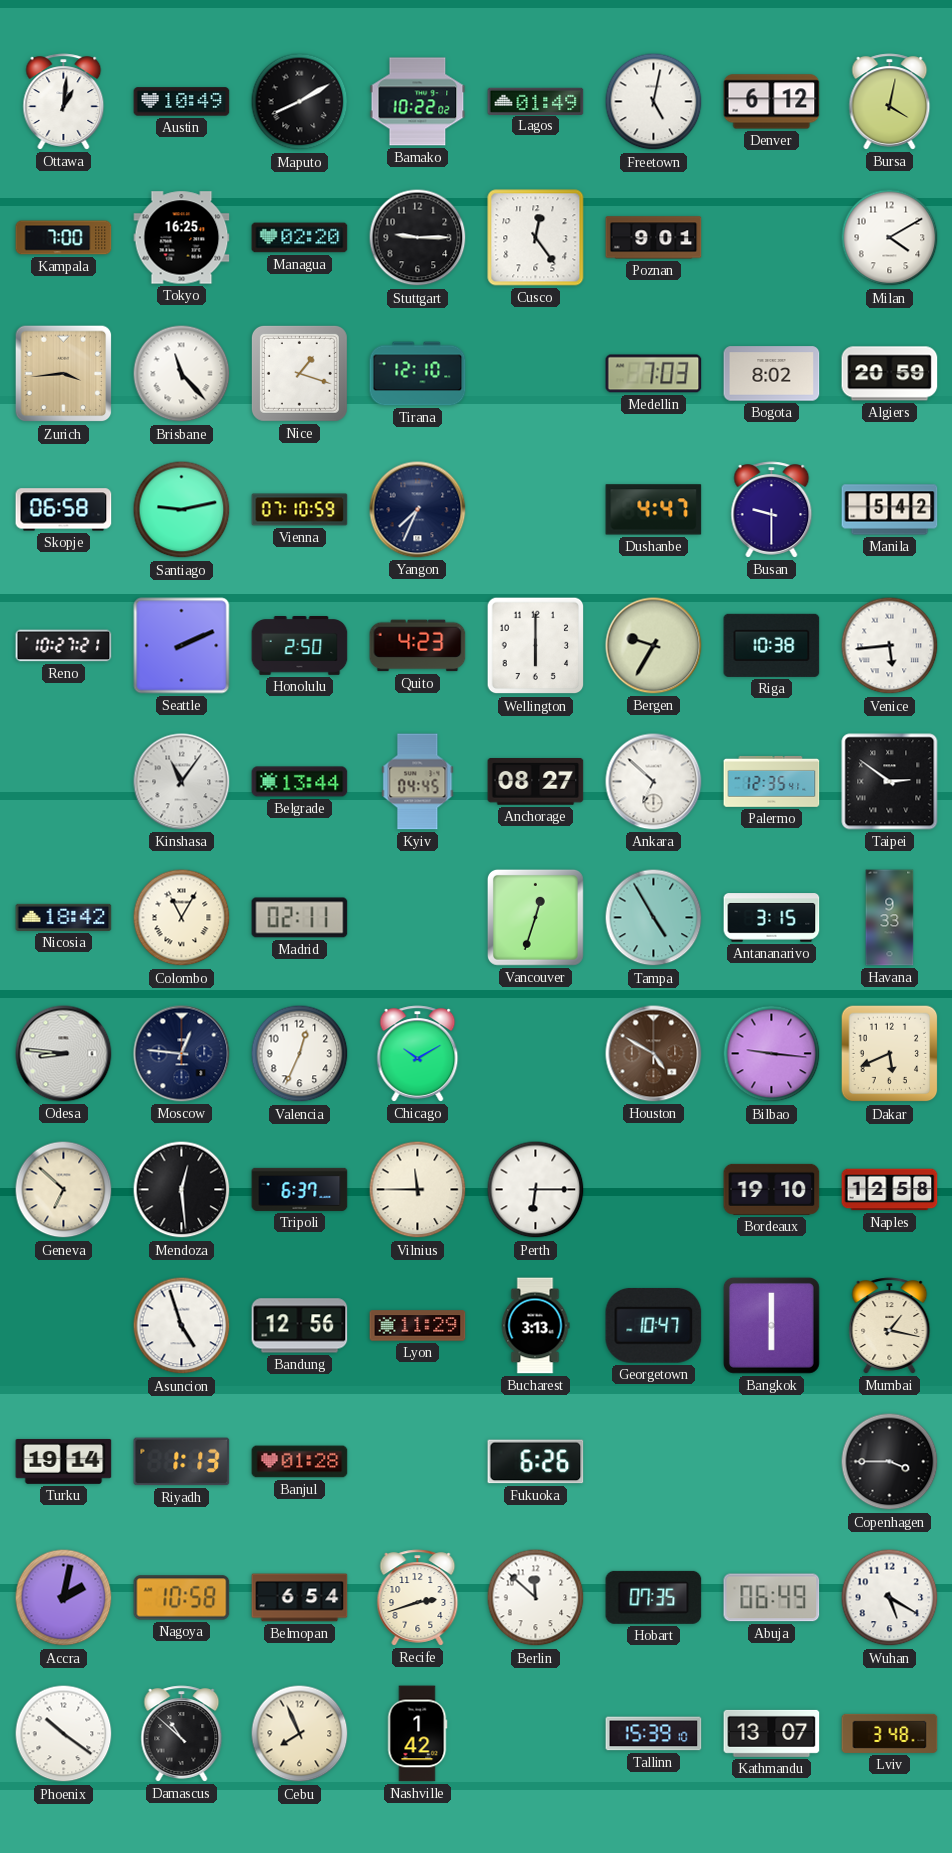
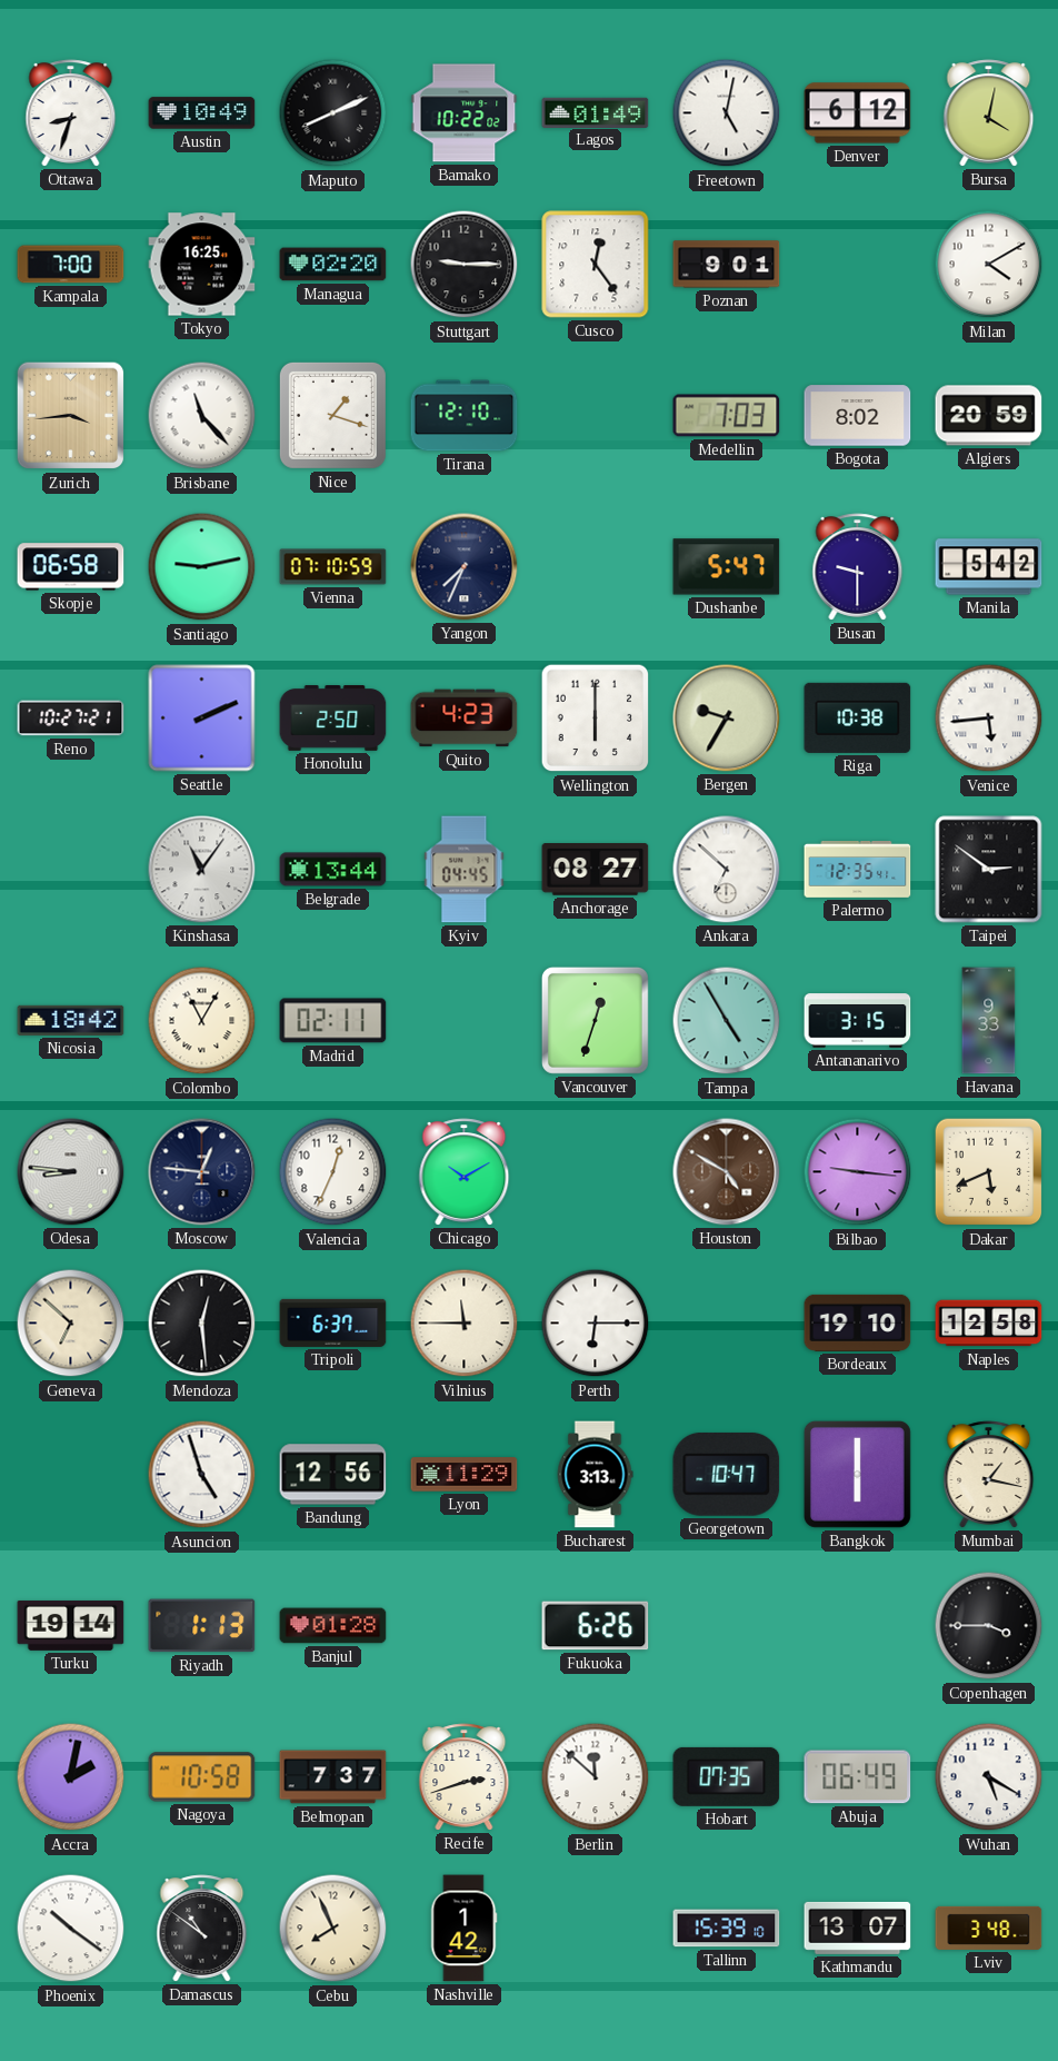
Ottawa: 1:01 -> 8:33 (71, 113)
Maputo: 8:10 -> 8:11 (333, 113)
Dushanbe: 4:47 -> 5:47 (727, 567)
Belmopan: 6:54 -> 7:37 (333, 1777)
Damascus: 10:52 -> 10:51 (202, 1929)
